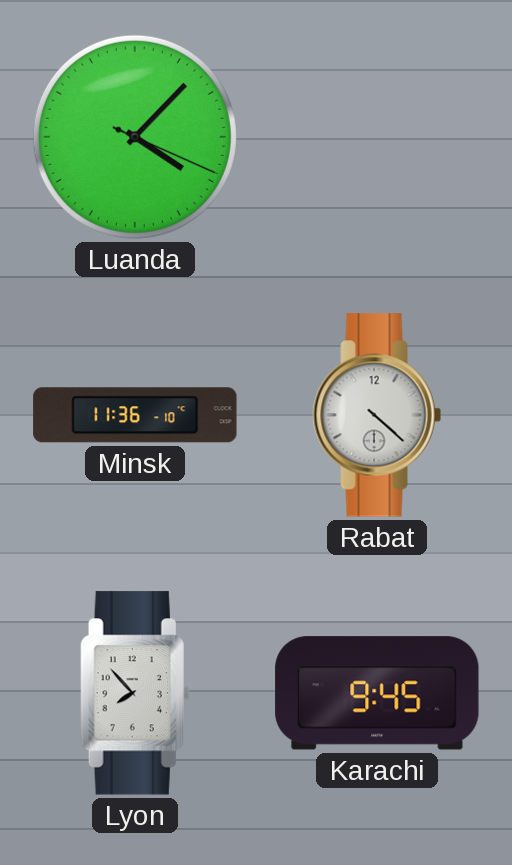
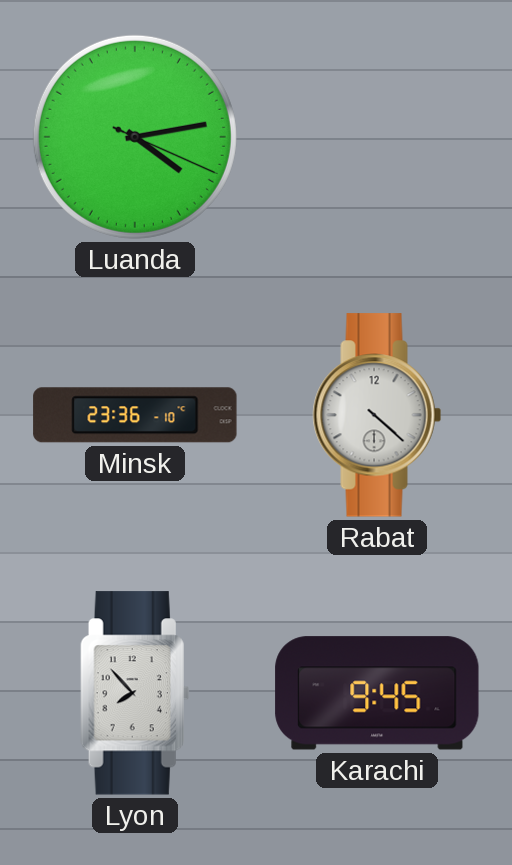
Luanda: 4:07 -> 4:13 (135, 137)
Minsk: 11:36 -> 23:36 (135, 415)
